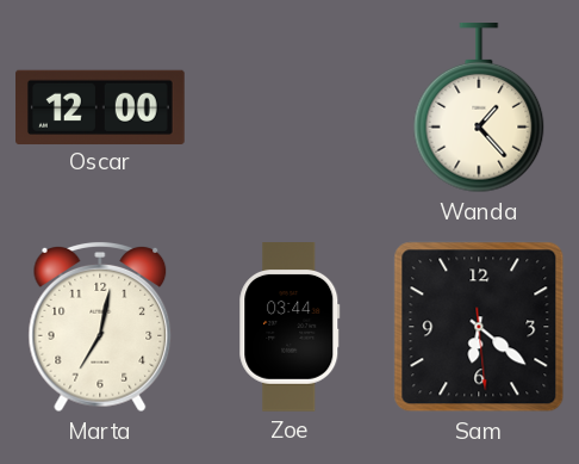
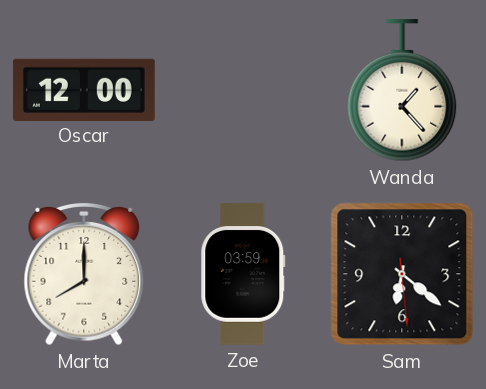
Marta: 7:02 -> 8:00 (84, 274)
Zoe: 03:44 -> 03:59 (243, 275)
